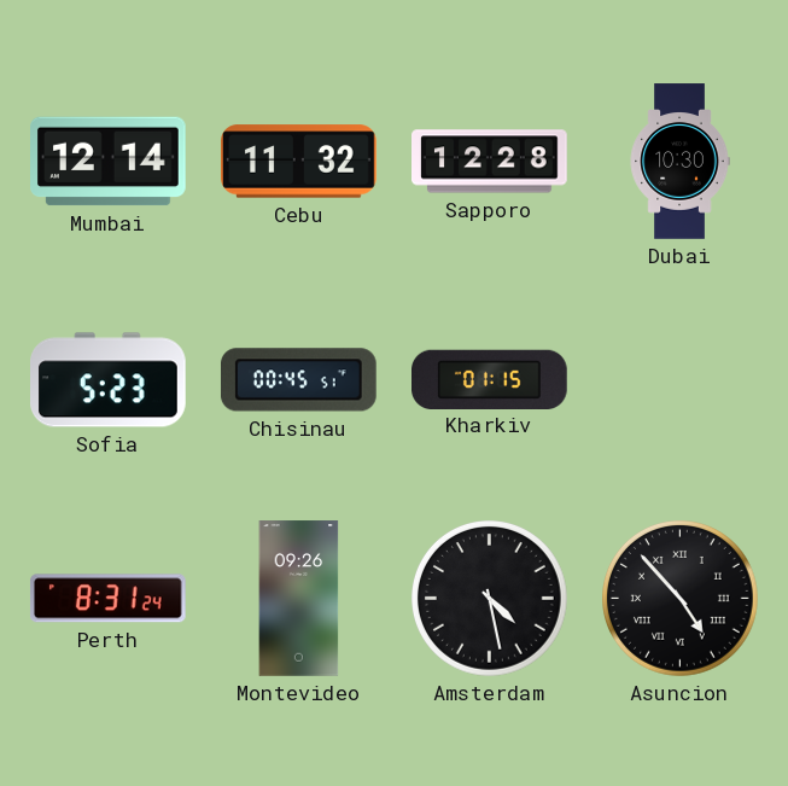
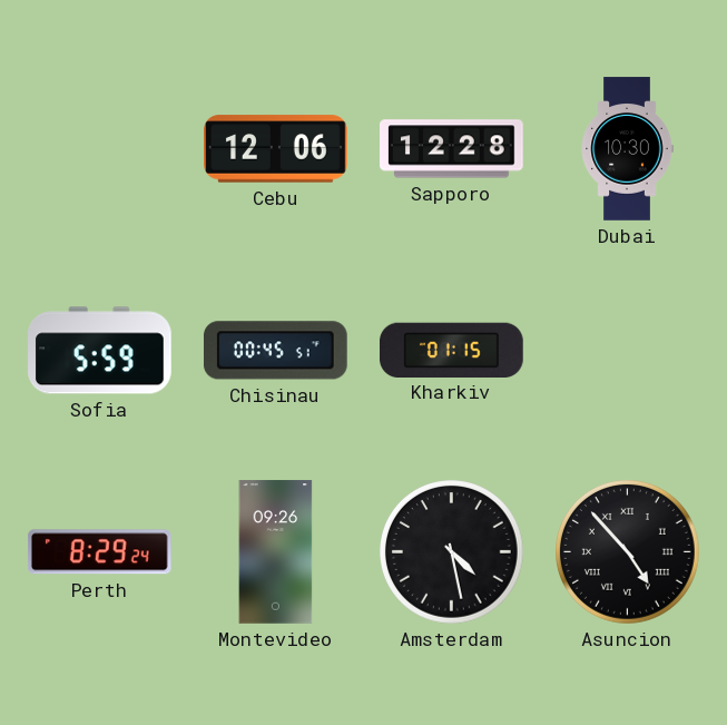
Mumbai: 12:14 -> none (109, 162)
Cebu: 11:32 -> 12:06 (276, 149)
Sofia: 5:23 -> 5:59 (100, 351)
Perth: 8:31 -> 8:29 (99, 552)
